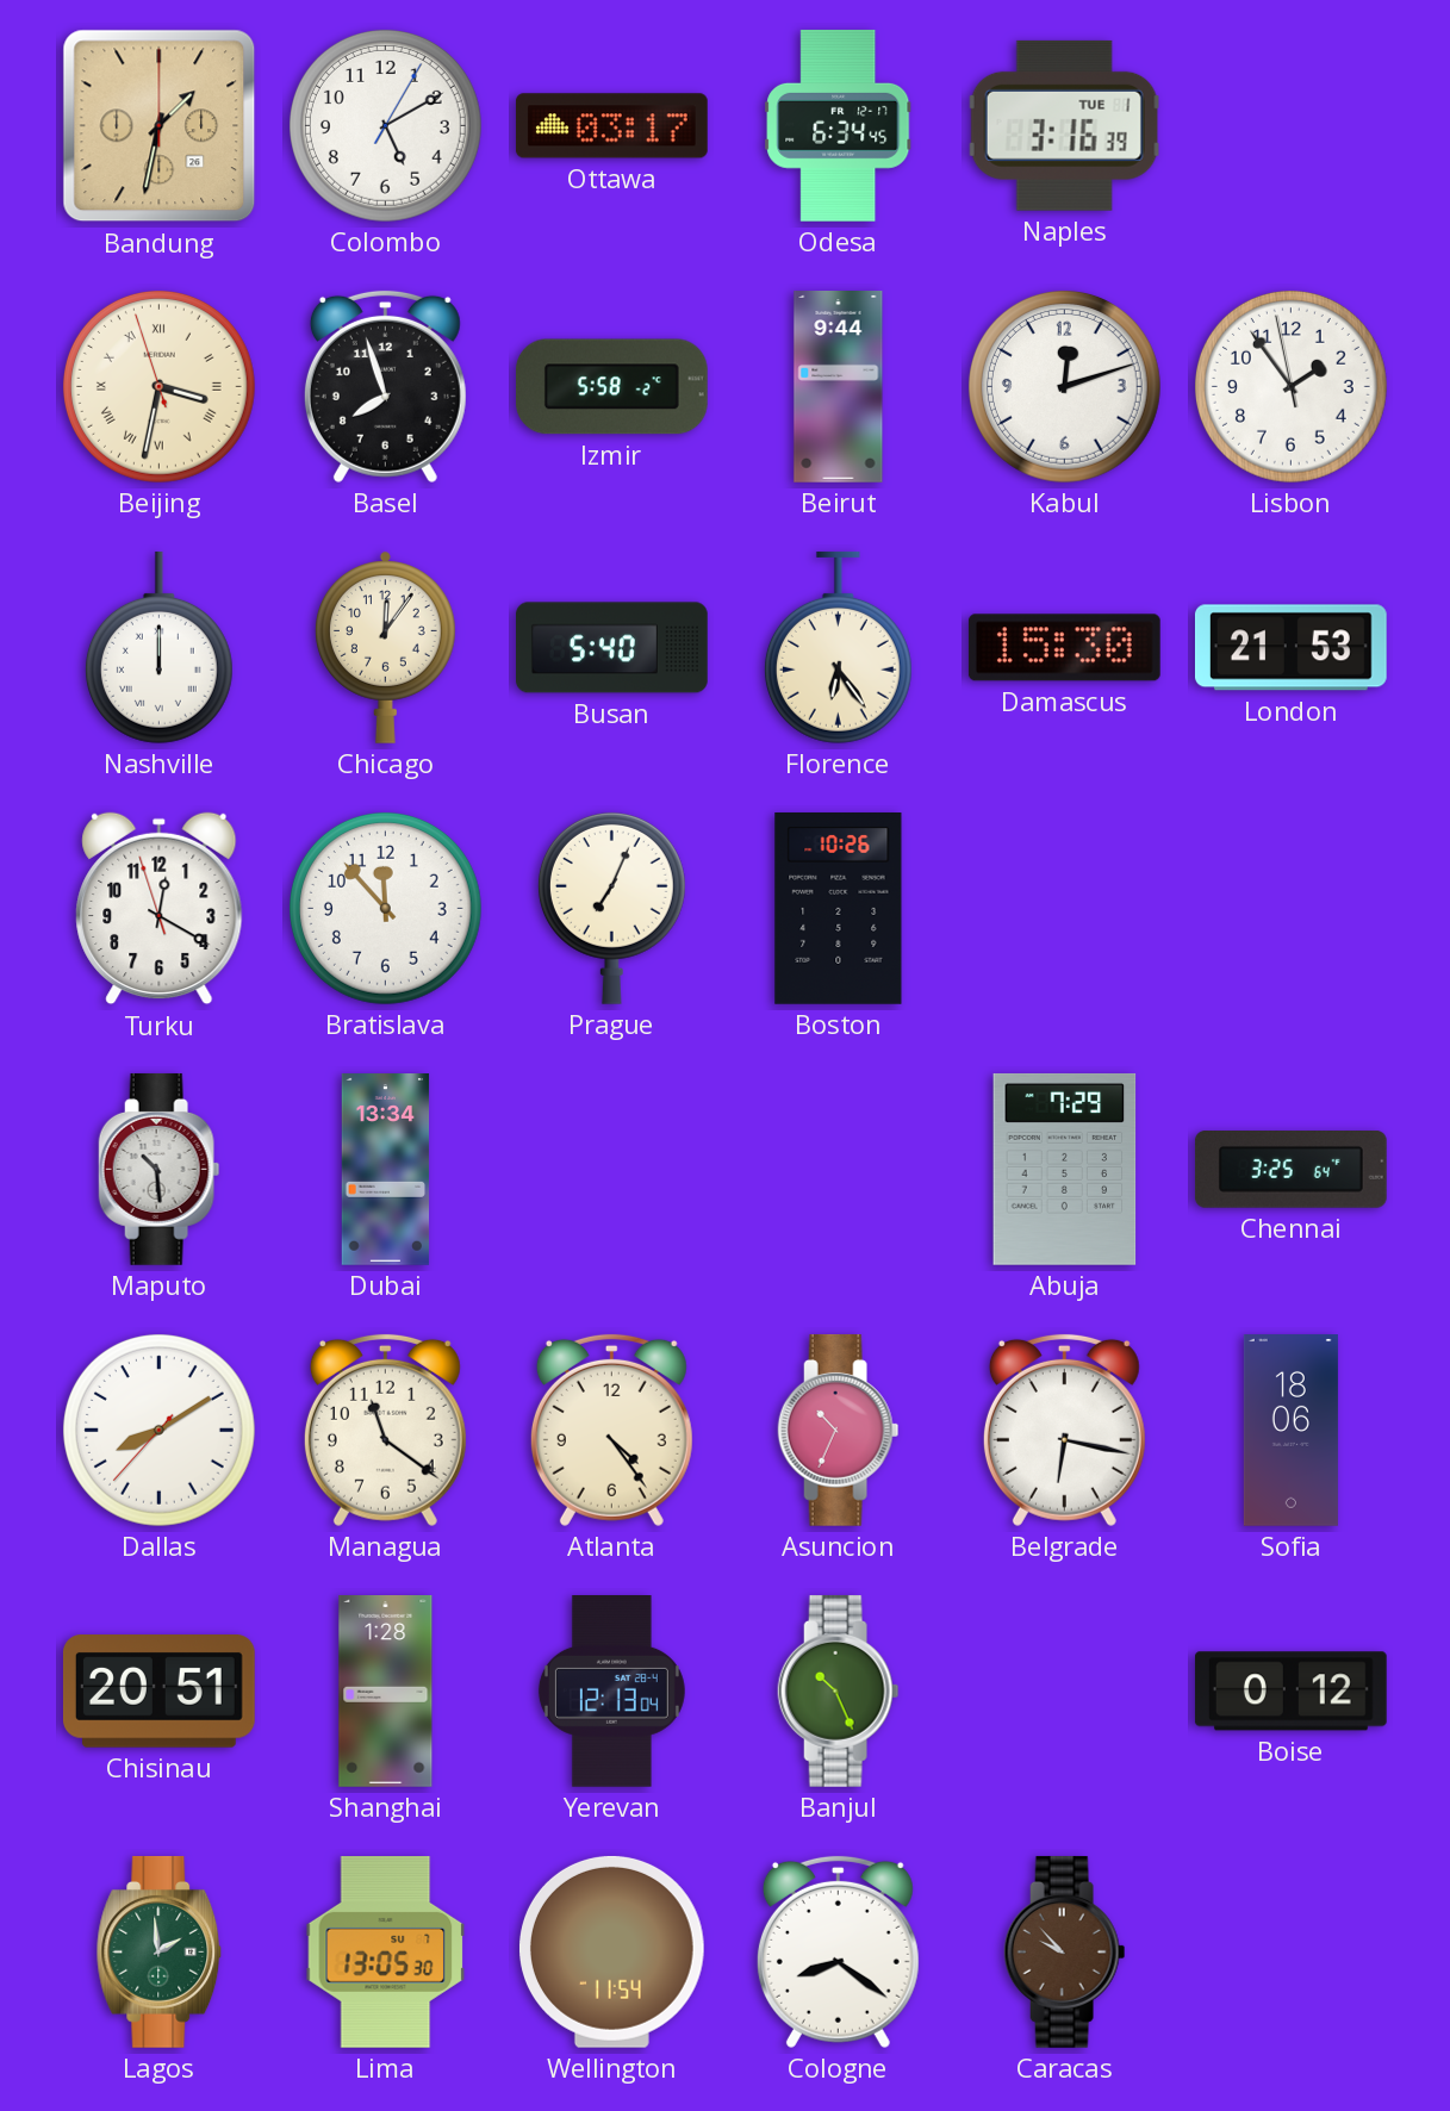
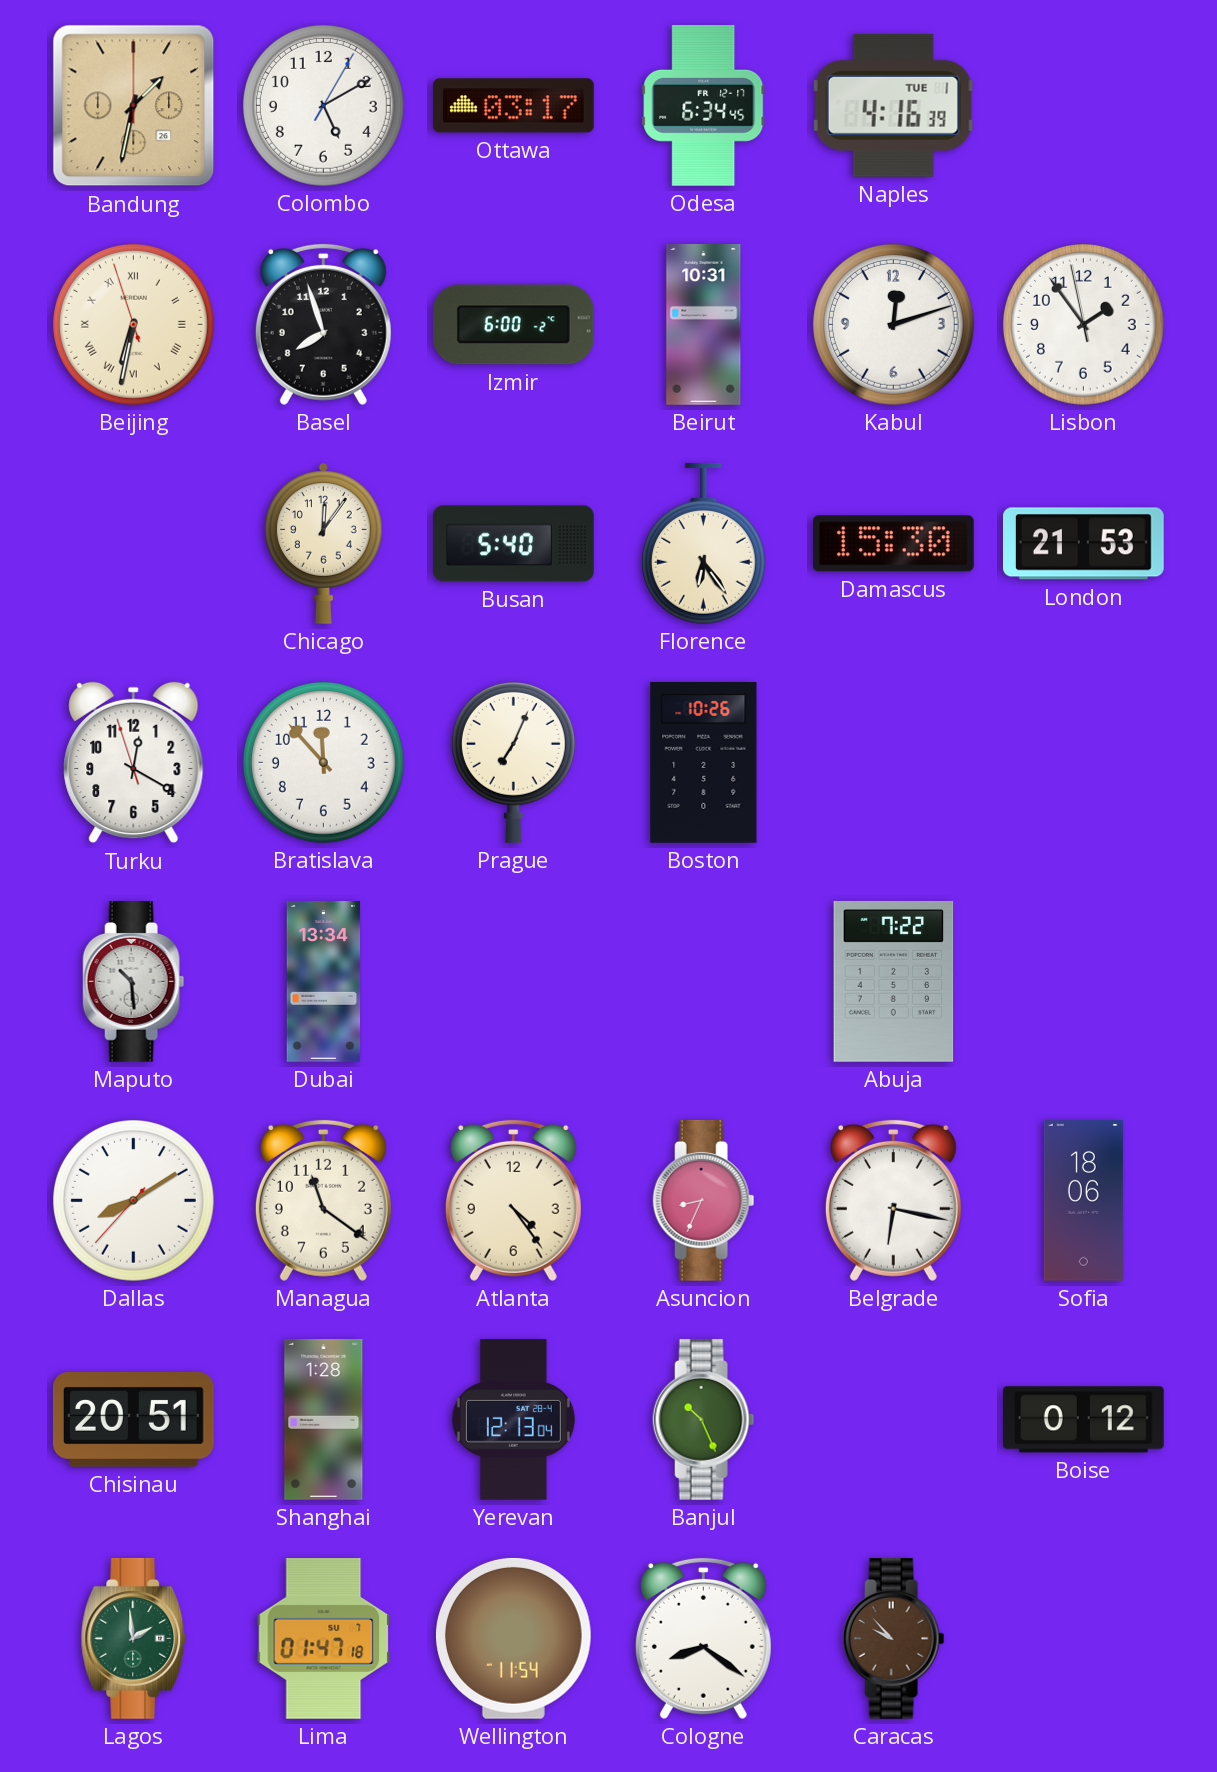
Naples: 3:16 -> 4:16 (894, 105)
Beijing: 3:31 -> 6:31 (133, 324)
Izmir: 5:58 -> 6:00 (513, 325)
Beirut: 9:44 -> 10:31 (704, 325)
Nashville: 12:00 -> none (158, 647)
Abuja: 7:29 -> 7:22 (894, 981)
Chennai: 3:25 -> none (1290, 1170)
Asuncion: 10:34 -> 8:34 (704, 1200)
Lima: 13:05 -> 01:47 (324, 1639)
